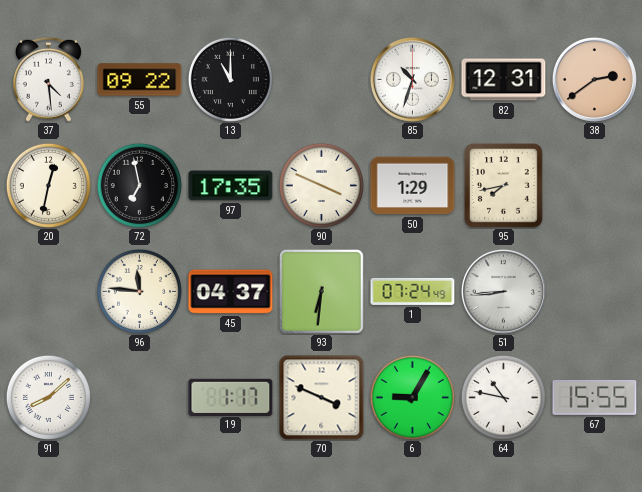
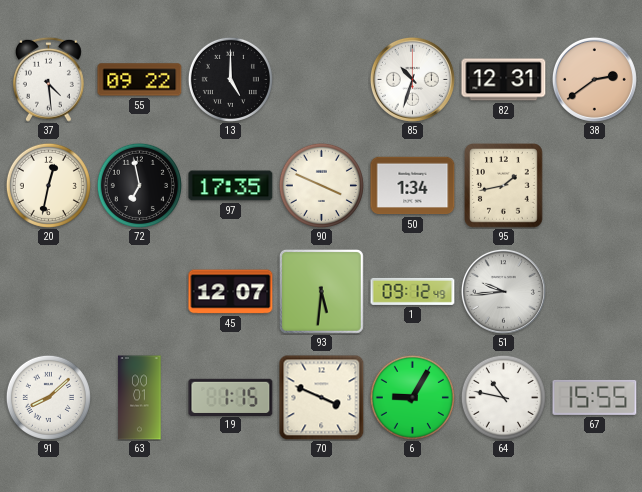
13: 11:00 -> 5:00 (230, 79)
50: 1:29 -> 1:34 (413, 186)
95: 7:43 -> 1:43 (504, 186)
96: 11:46 -> none (139, 291)
45: 04:37 -> 12:07 (231, 292)
93: 6:31 -> 5:31 (321, 291)
1: 07:24 -> 09:12 (413, 291)
51: 8:44 -> 9:44 (503, 291)
63: none -> 00:01 (140, 398)
19: 1:17 -> 1:15 (231, 397)
